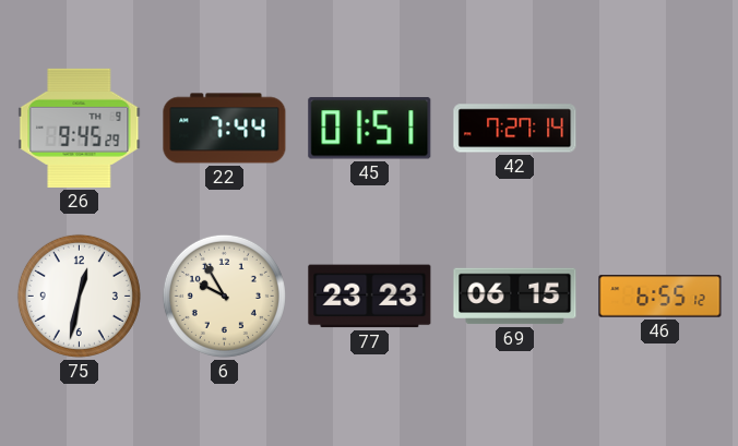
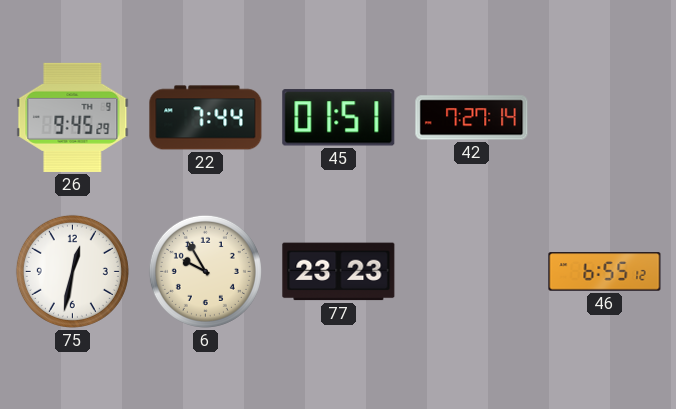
69: 06:15 -> none (515, 297)
